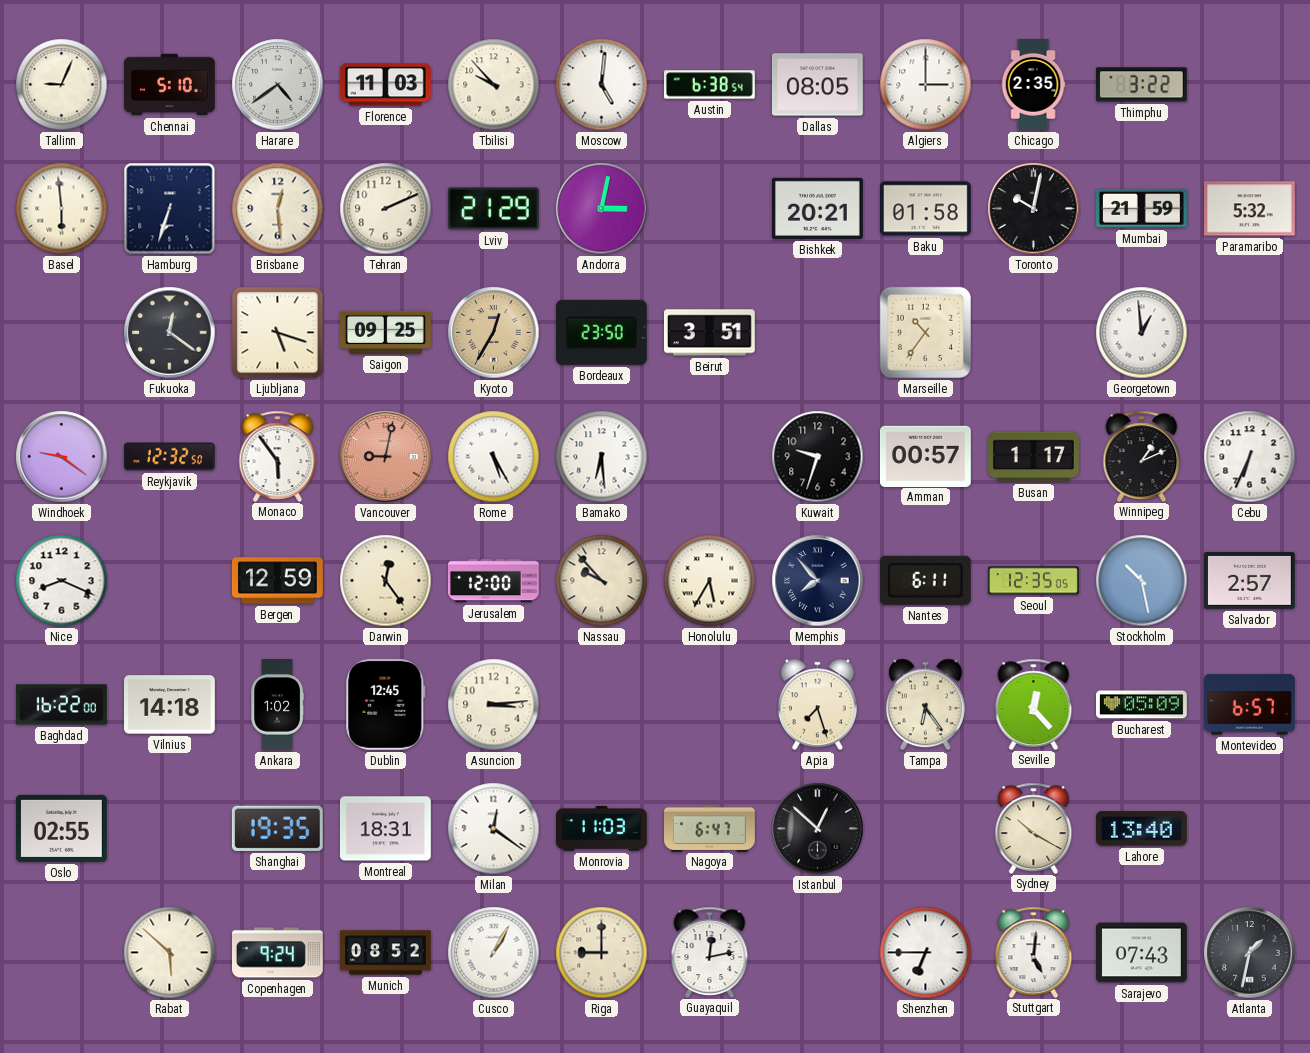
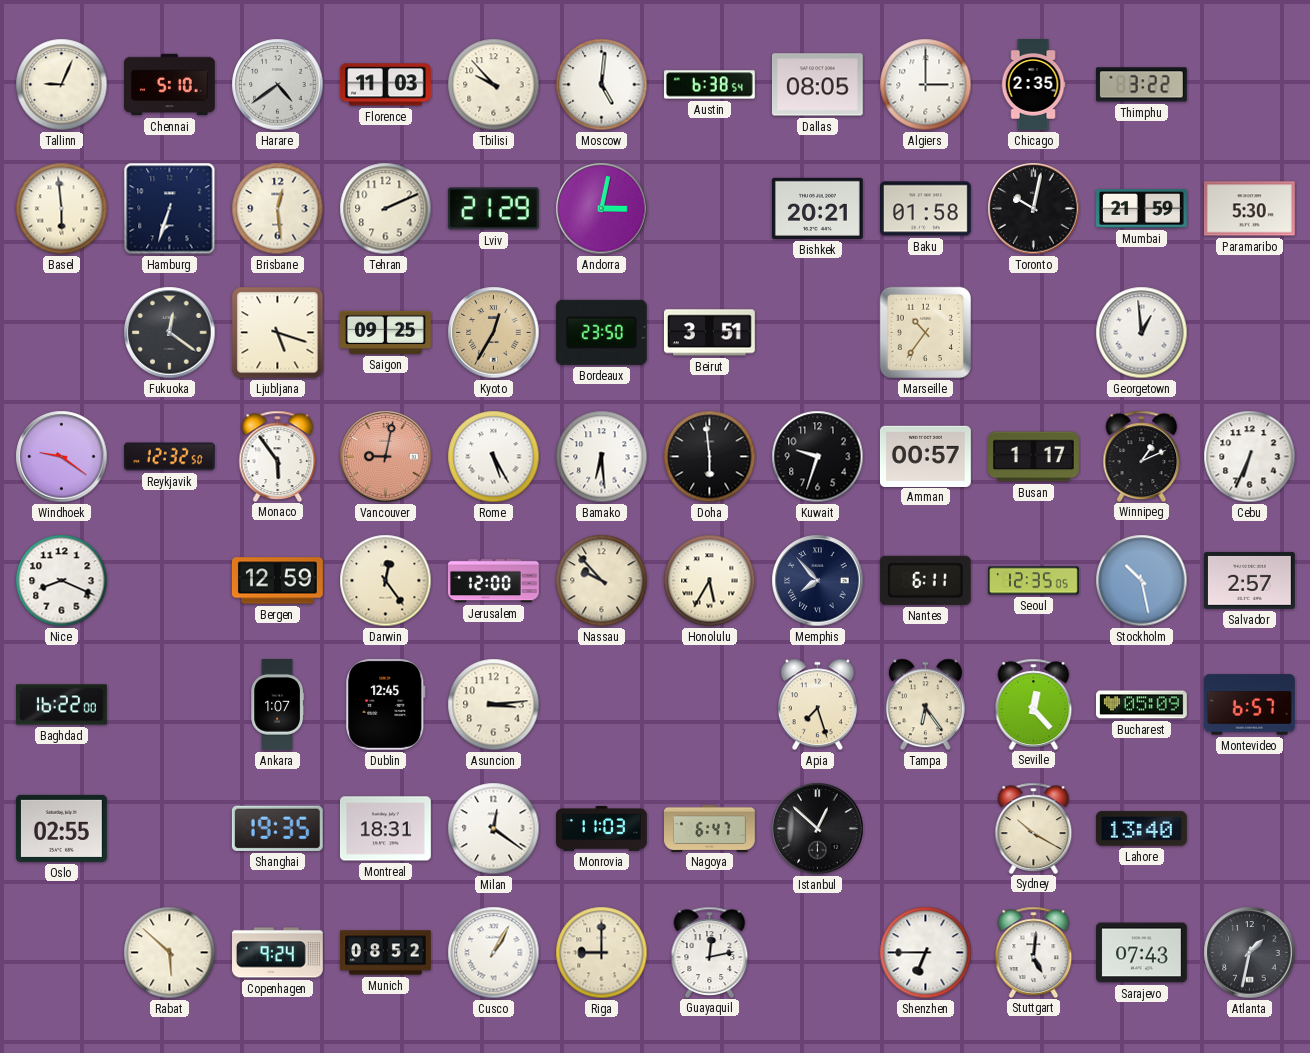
Paramaribo: 5:32 -> 5:30 (1249, 209)
Doha: none -> 5:59 (710, 457)
Vilnius: 14:18 -> none (170, 705)
Ankara: 1:02 -> 1:07 (278, 705)
